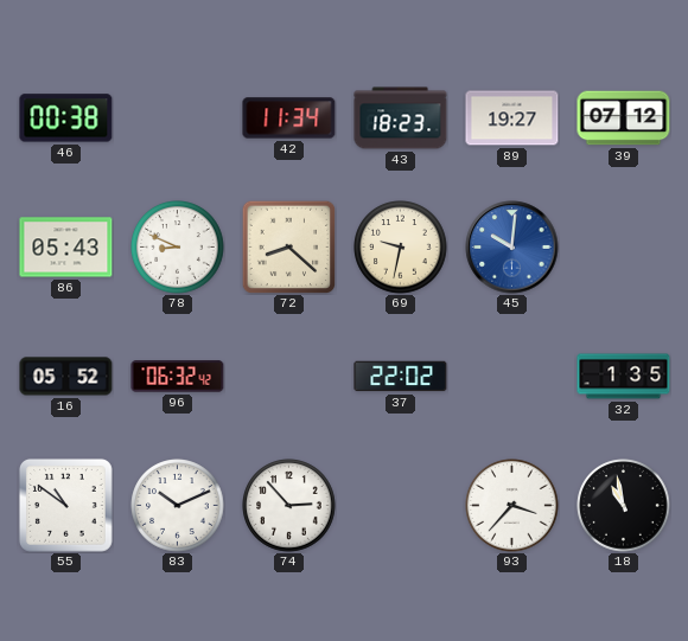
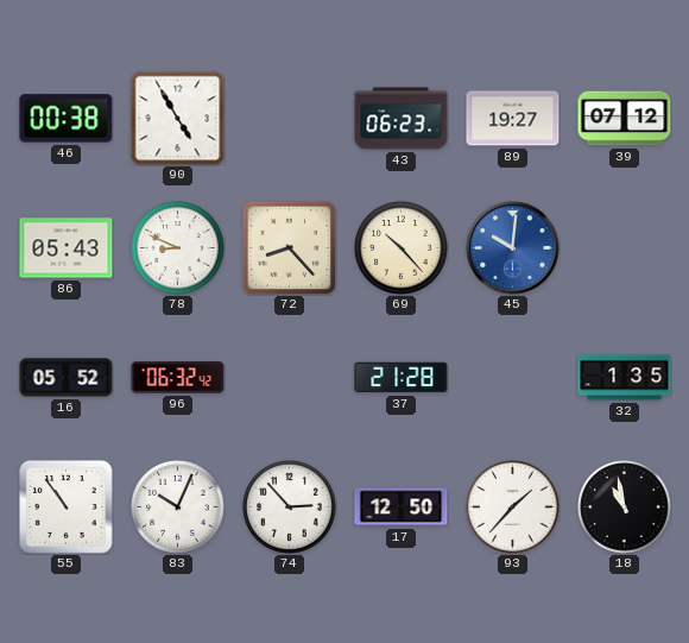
90: none -> 4:55 (178, 119)
42: 11:34 -> none (289, 118)
43: 18:23 -> 06:23 (402, 119)
72: 8:22 -> 8:23 (289, 247)
69: 9:32 -> 10:23 (402, 248)
37: 22:02 -> 21:28 (402, 378)
55: 10:51 -> 10:54 (65, 506)
83: 10:11 -> 10:04 (178, 508)
17: none -> 12:50 (402, 508)
93: 3:37 -> 1:37 (513, 508)
